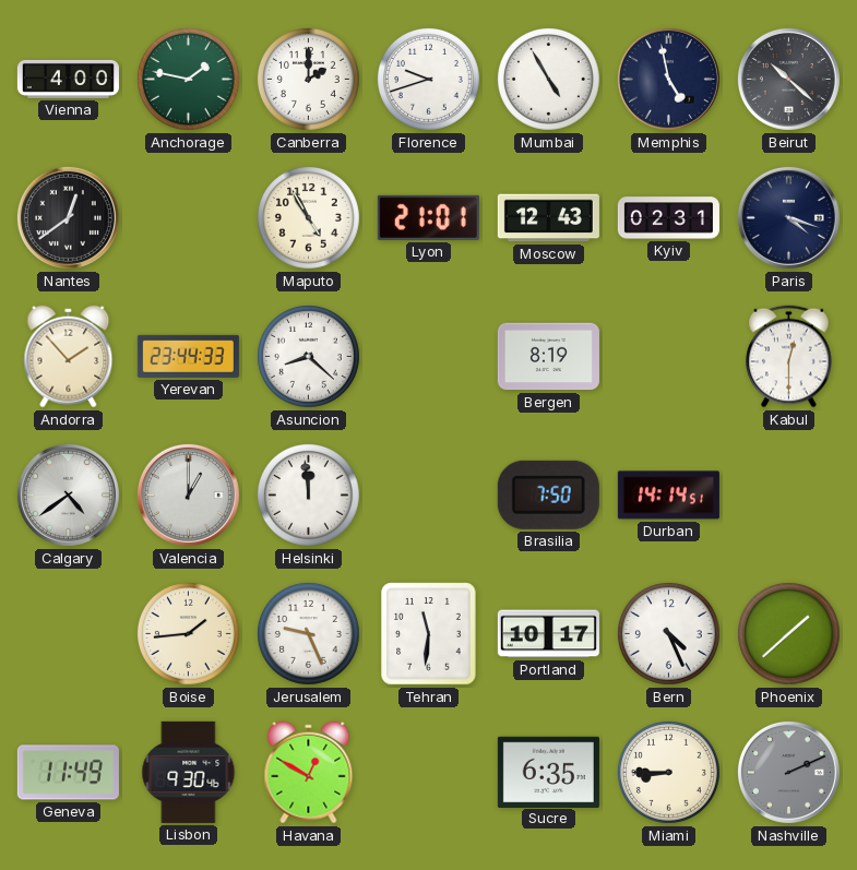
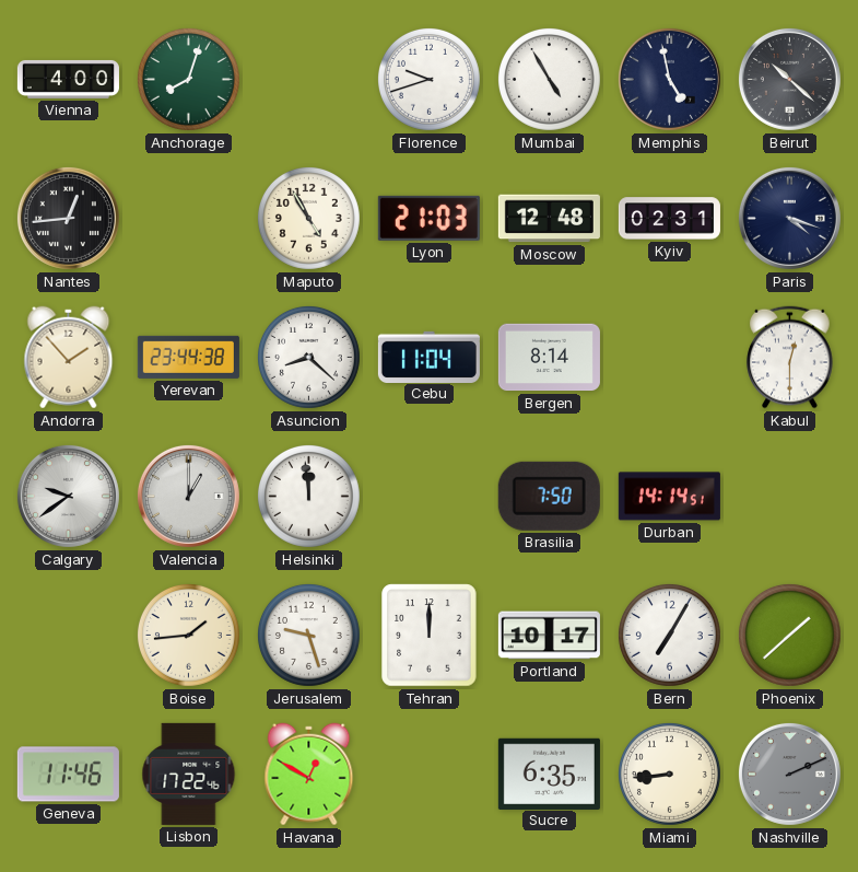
Anchorage: 1:47 -> 8:03 (188, 79)
Canberra: 2:00 -> none (308, 79)
Nantes: 12:39 -> 12:44 (68, 218)
Lyon: 21:01 -> 21:03 (428, 218)
Moscow: 12:43 -> 12:48 (549, 219)
Yerevan: 23:44:33 -> 23:44:38 (188, 357)
Cebu: none -> 11:04 (428, 357)
Bergen: 8:19 -> 8:14 (549, 358)
Calgary: 4:39 -> 9:39 (68, 496)
Jerusalem: 9:26 -> 9:27 (308, 635)
Tehran: 11:31 -> 12:00 (430, 636)
Bern: 4:26 -> 7:05 (669, 635)
Geneva: 11:49 -> 11:46 (68, 775)
Lisbon: 9:30 -> 17:22 (189, 774)
Miami: 8:45 -> 8:44 (669, 774)
